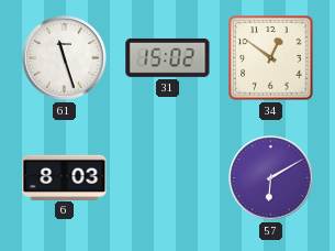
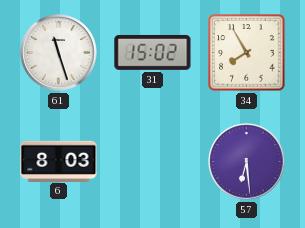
34: 12:51 -> 7:55 (247, 53)
57: 6:10 -> 6:29 (247, 162)
